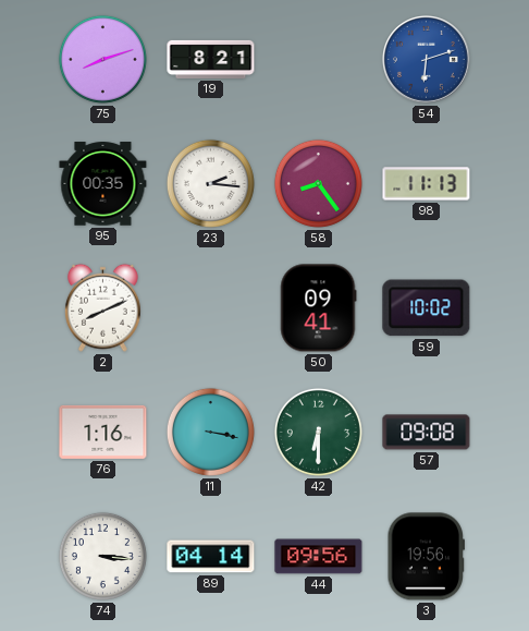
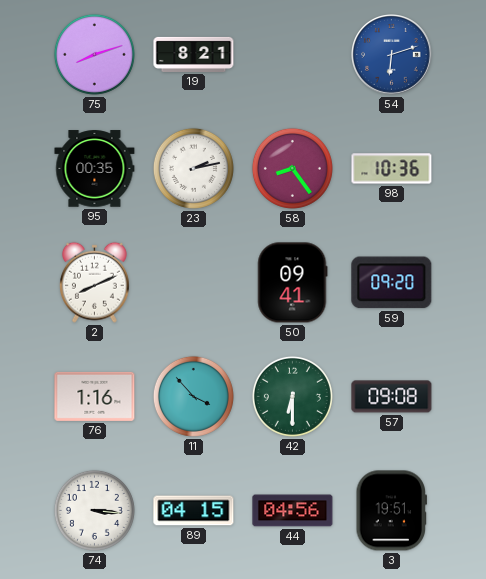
23: 2:16 -> 2:13 (193, 168)
98: 11:13 -> 10:36 (392, 169)
59: 10:02 -> 09:20 (392, 283)
11: 3:17 -> 3:53 (193, 396)
89: 04:14 -> 04:15 (194, 511)
44: 09:56 -> 04:56 (293, 511)
3: 19:56 -> 19:51 (391, 511)
